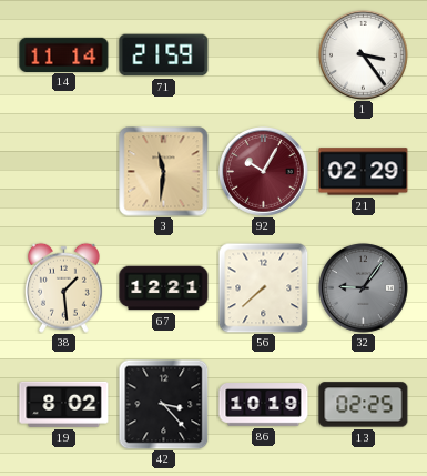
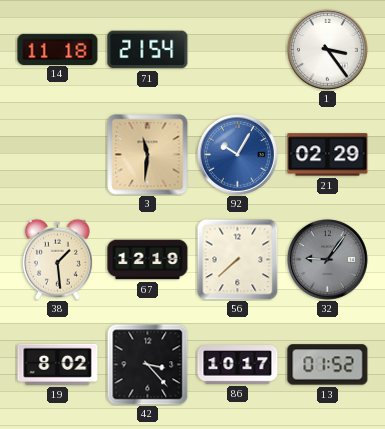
14: 11:14 -> 11:18 (58, 49)
71: 21:59 -> 21:54 (148, 50)
92 dial: burgundy -> blue (238, 155)
67: 12:21 -> 12:19 (148, 260)
86: 10:19 -> 10:17 (238, 365)
13: 02:25 -> 01:52 (328, 365)
